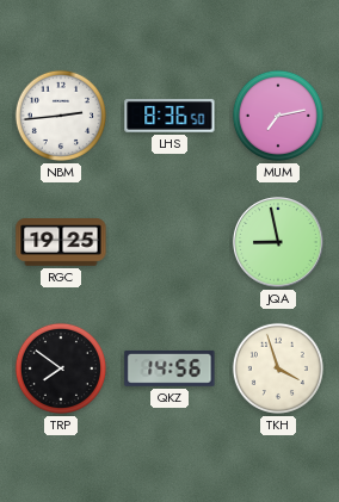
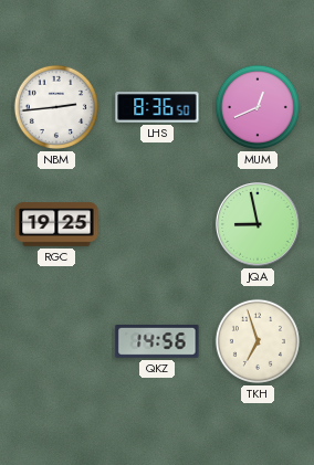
MUM: 7:13 -> 12:41 (258, 107)
TRP: 7:51 -> none (61, 368)
TKH: 3:57 -> 6:57 (258, 341)
